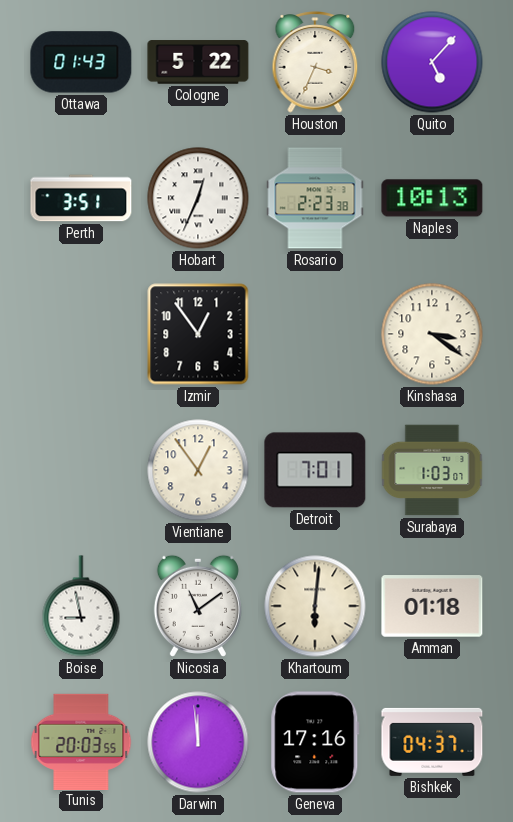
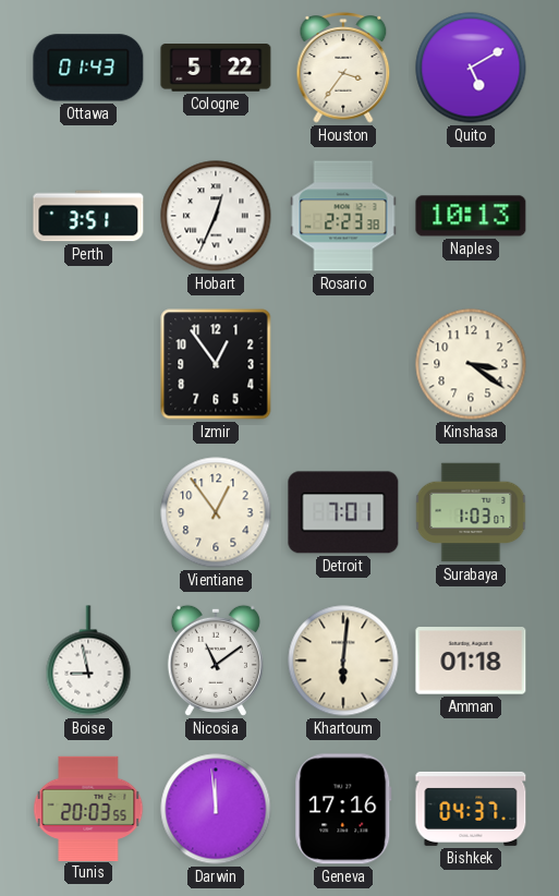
Houston: 3:34 -> 3:36 (343, 68)
Quito: 5:07 -> 5:10 (471, 68)
